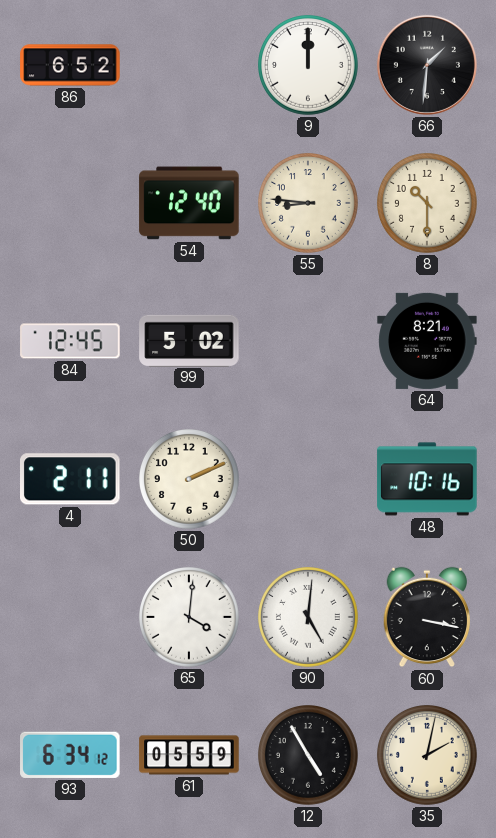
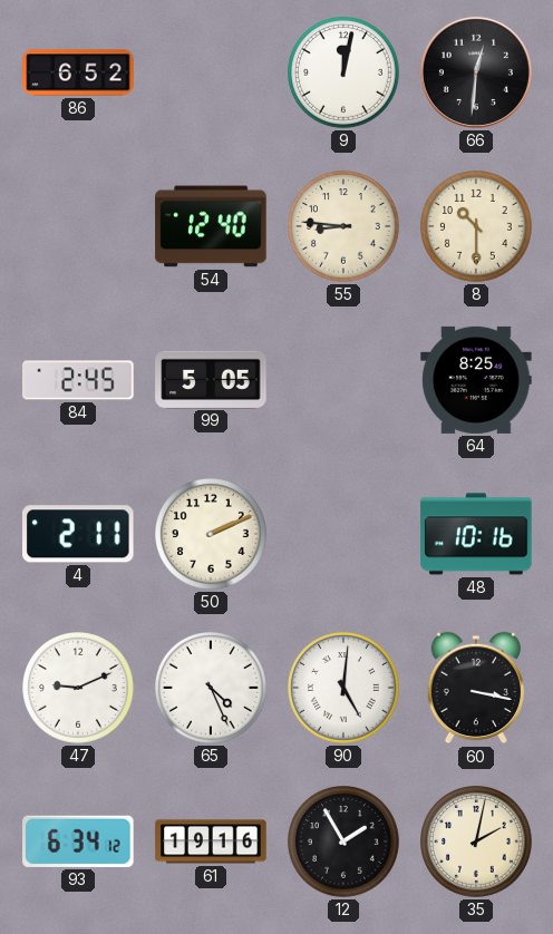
9: 12:00 -> 12:02 (345, 74)
66: 1:31 -> 12:31 (476, 72)
84: 12:45 -> 2:45 (78, 380)
99: 5:02 -> 5:05 (211, 379)
64: 8:21 -> 8:25 (476, 380)
47: none -> 9:11 (79, 689)
65: 4:01 -> 4:26 (212, 689)
61: 05:59 -> 19:16 (211, 841)
12: 4:55 -> 1:55 (345, 843)
